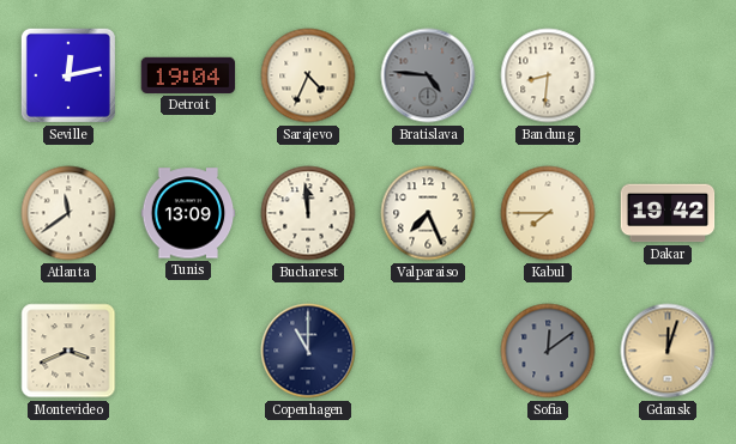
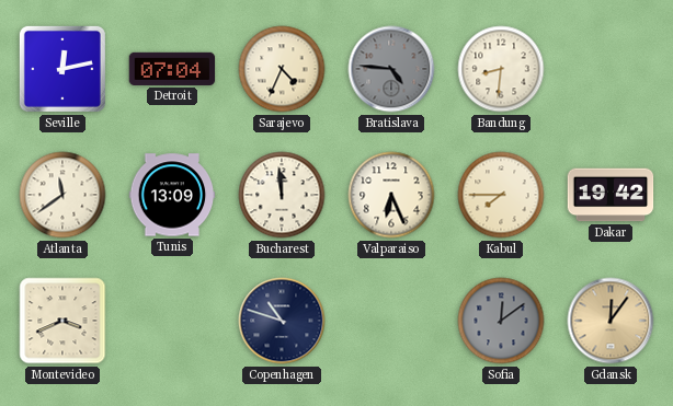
Detroit: 19:04 -> 07:04 (172, 69)
Valparaiso: 7:26 -> 6:26 (391, 195)
Copenhagen: 11:00 -> 10:48 (282, 321)
Gdansk: 12:03 -> 12:06 (611, 321)
